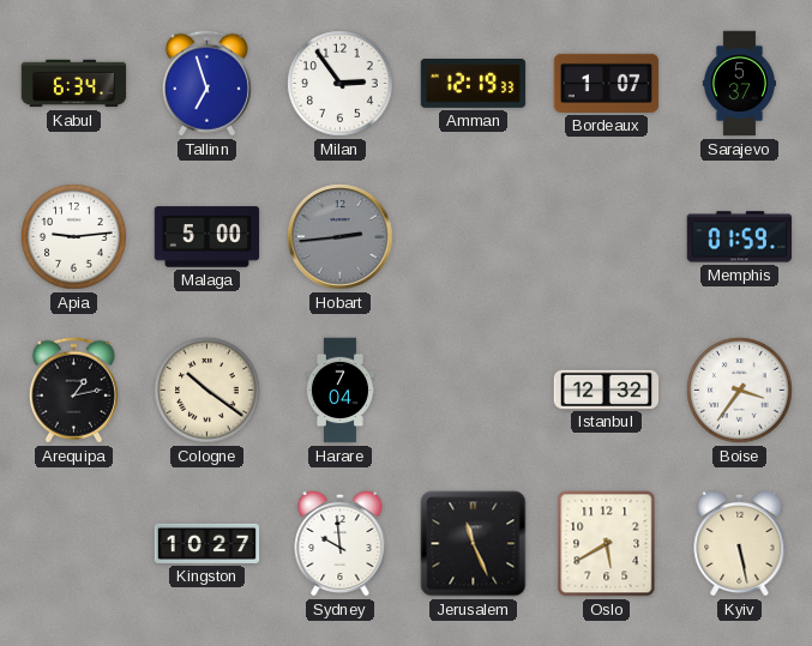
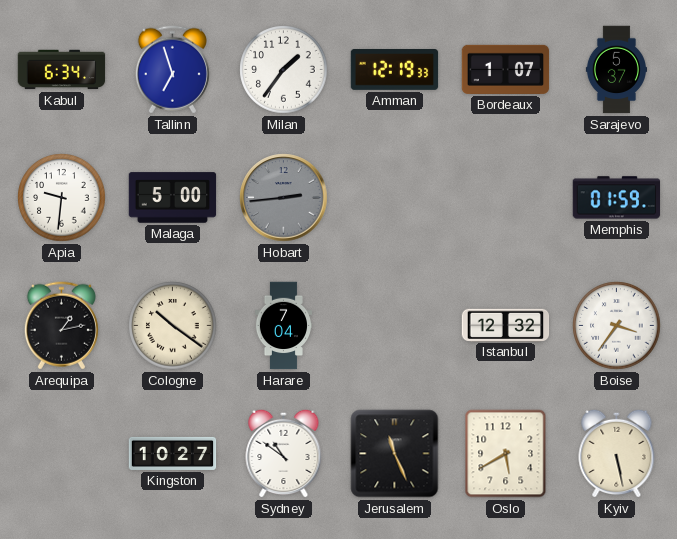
Milan: 2:54 -> 1:36 (284, 70)
Apia: 9:14 -> 9:31 (62, 198)
Sydney: 9:59 -> 10:51 (284, 453)
